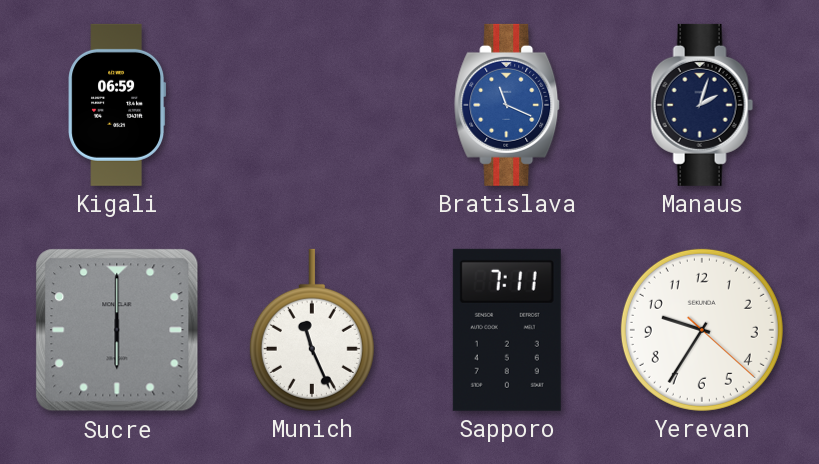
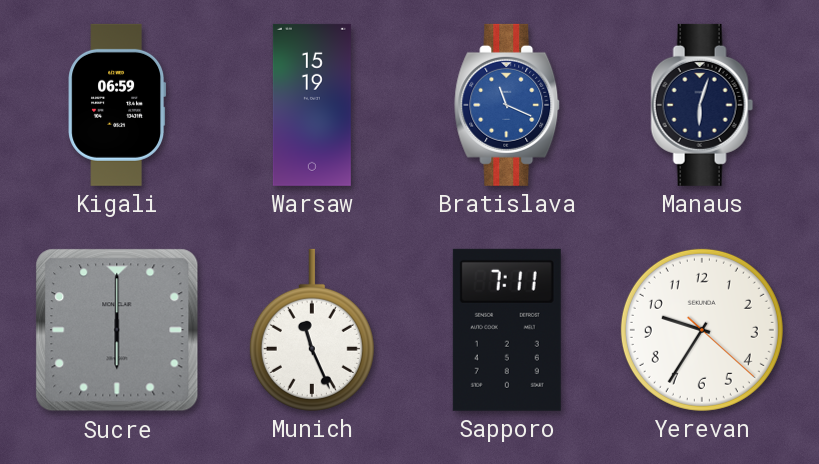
Warsaw: none -> 15:19 (312, 105)
Manaus: 2:03 -> 6:03 (702, 105)
